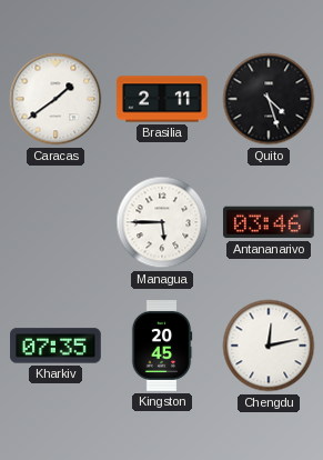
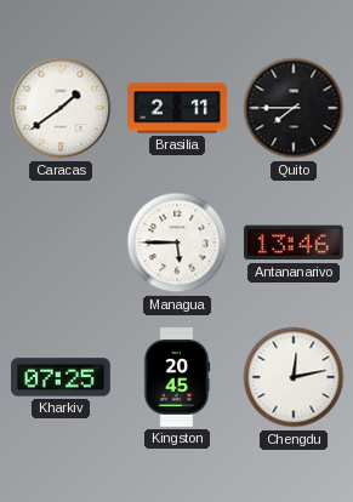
Quito: 4:27 -> 7:45 (294, 108)
Antananarivo: 03:46 -> 13:46 (294, 243)
Kharkiv: 07:35 -> 07:25 (62, 377)
